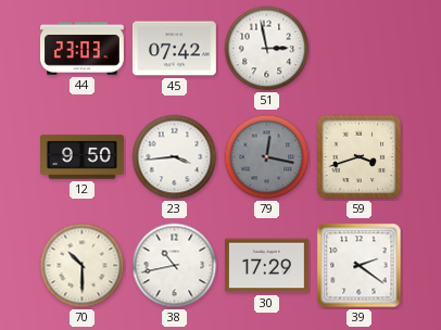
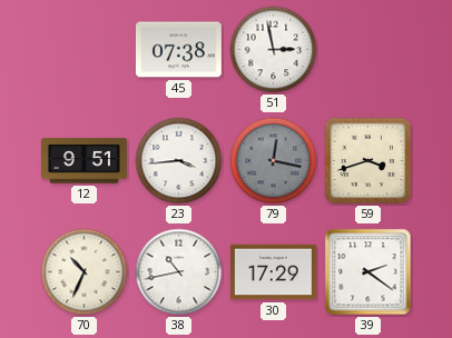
44: 23:03 -> none (83, 49)
45: 07:42 -> 07:38 (178, 50)
12: 9:50 -> 9:51 (85, 161)
70: 10:30 -> 10:34 (85, 272)
